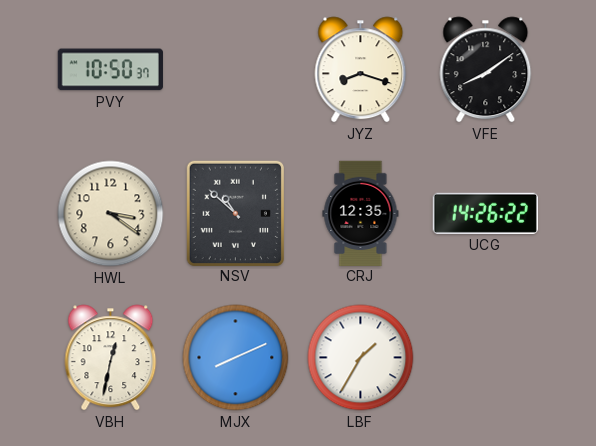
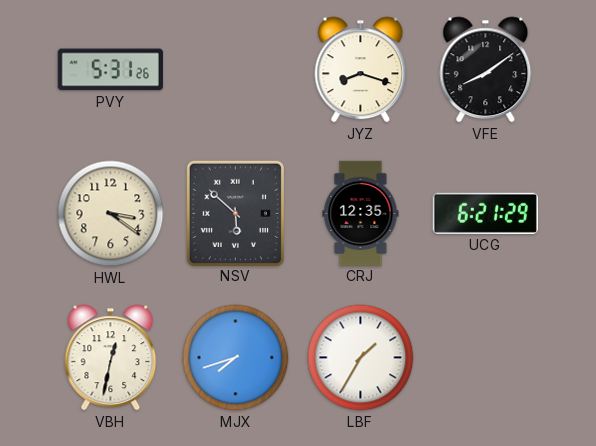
PVY: 10:50 -> 5:31 (110, 70)
NSV: 10:52 -> 5:52 (235, 213)
UCG: 14:26 -> 6:21 (485, 213)
MJX: 8:11 -> 7:42 (236, 358)
